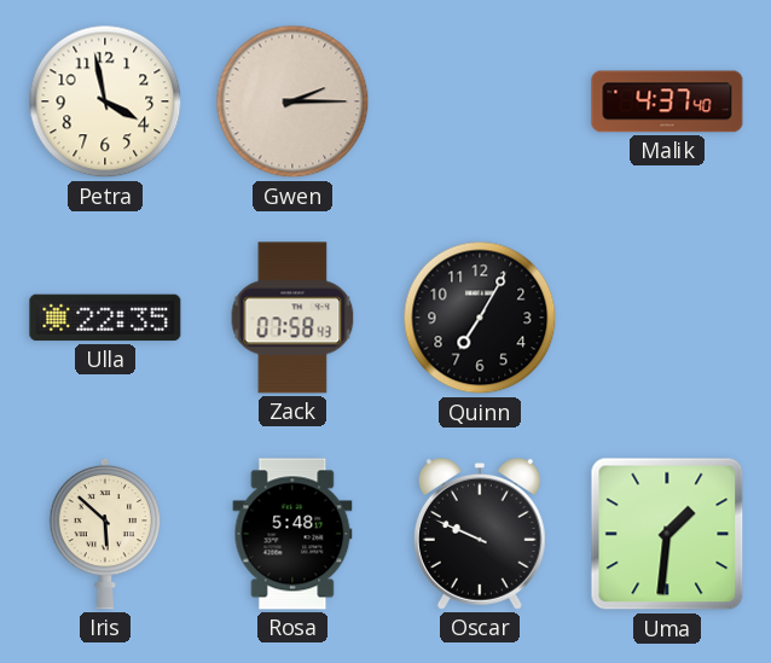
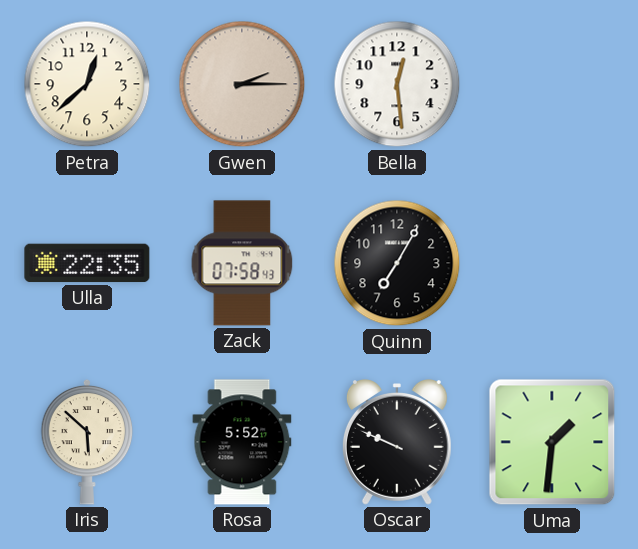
Petra: 3:58 -> 12:38 (87, 84)
Bella: none -> 12:29 (397, 84)
Malik: 4:37 -> none (667, 101)
Rosa: 5:48 -> 5:52 (242, 442)
